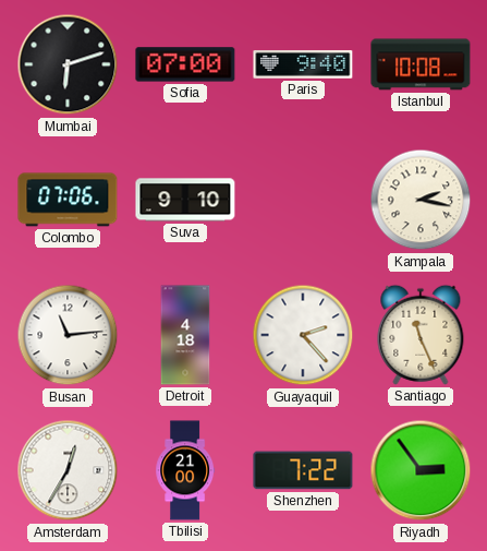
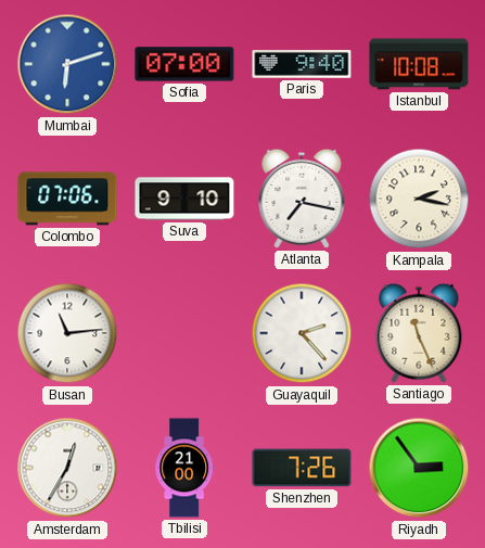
Mumbai dial: black -> blue (67, 64)
Atlanta: none -> 7:17 (302, 199)
Detroit: 4:18 -> none (185, 335)
Shenzhen: 7:22 -> 7:26 (302, 468)
